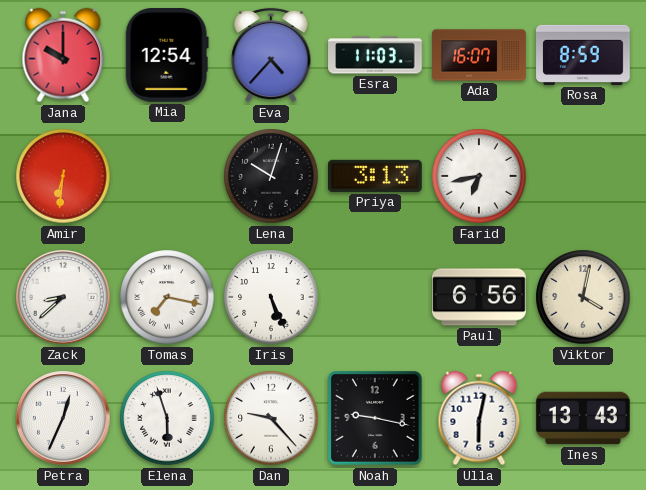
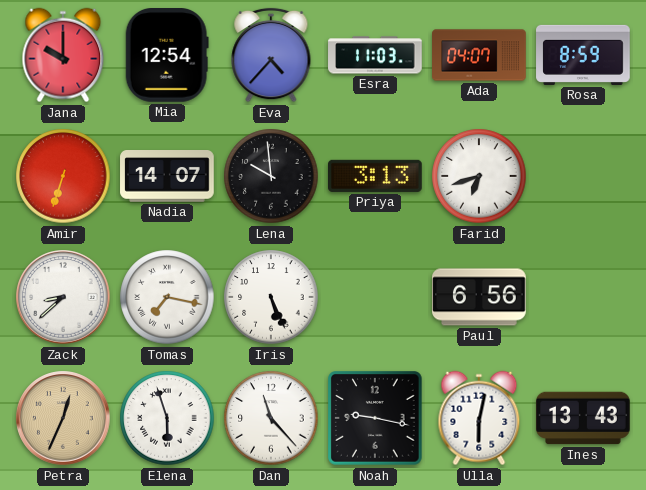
Ada: 16:07 -> 04:07 (479, 55)
Amir: 6:31 -> 6:33 (63, 176)
Nadia: none -> 14:07 (167, 176)
Lena: 10:03 -> 9:59 (271, 176)
Farid: 6:43 -> 6:42 (479, 176)
Viktor: 4:02 -> none (583, 297)
Petra dial: white -> champagne (63, 418)
Dan: 9:23 -> 11:23 (271, 418)
